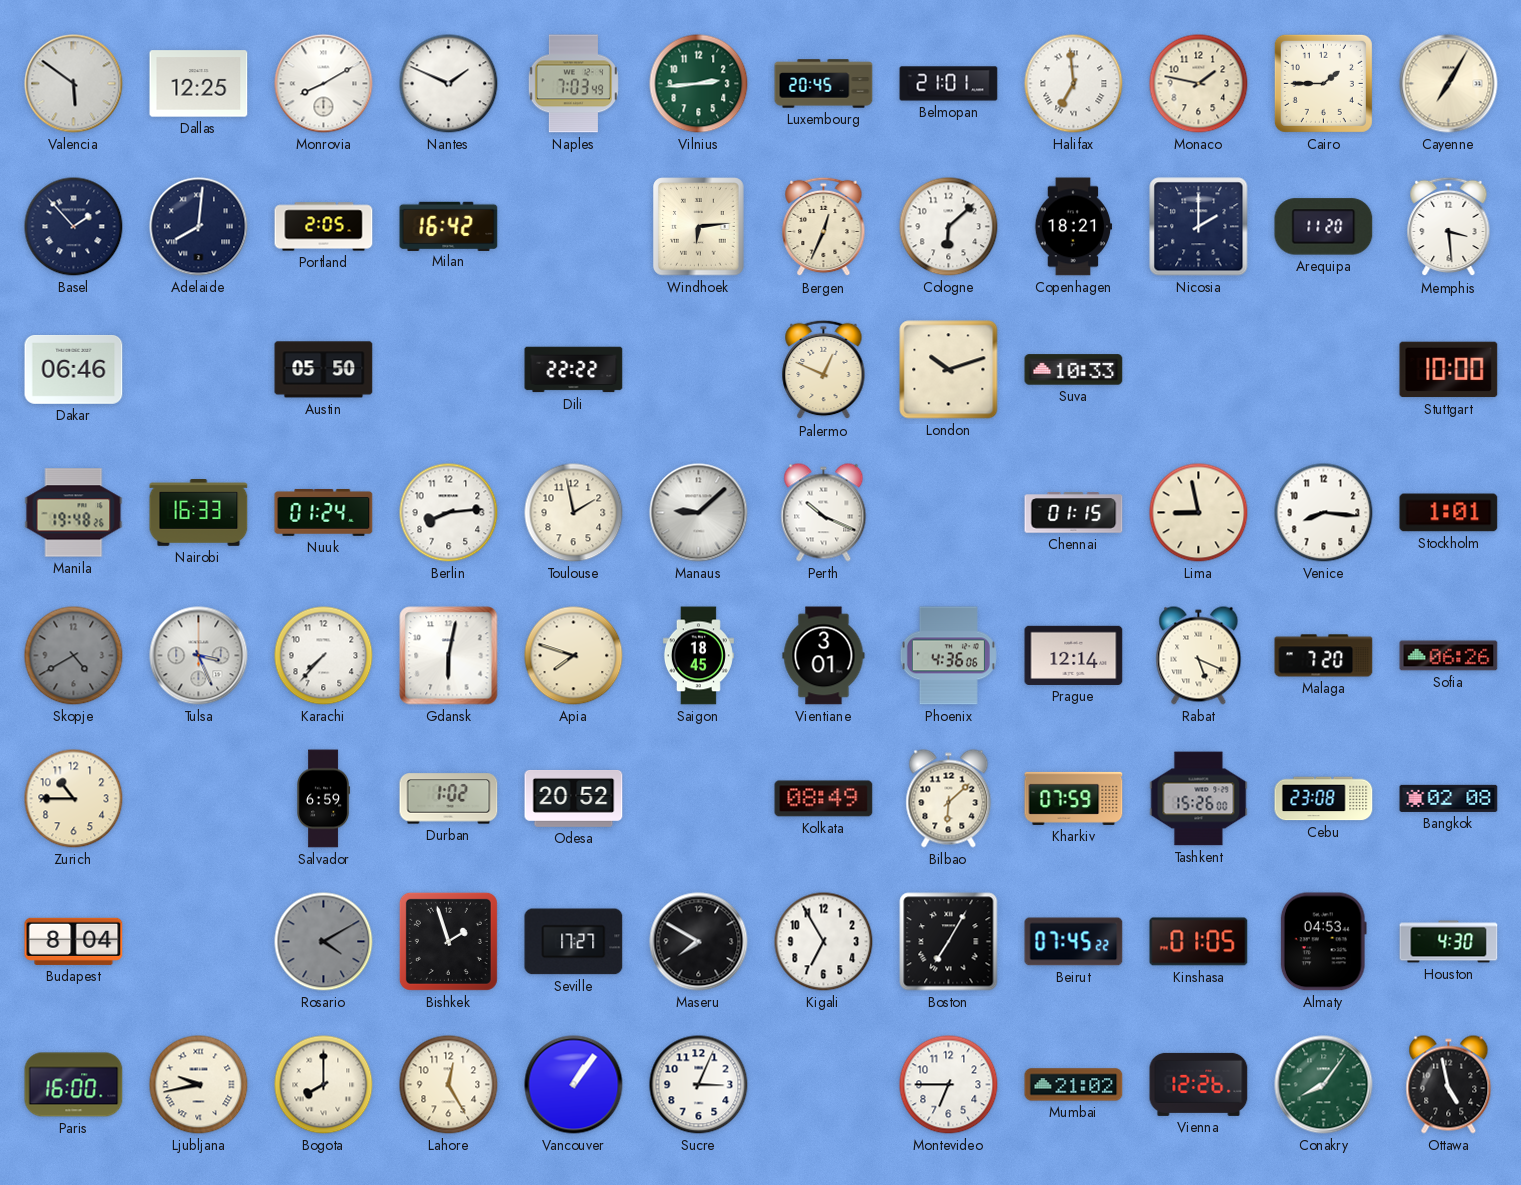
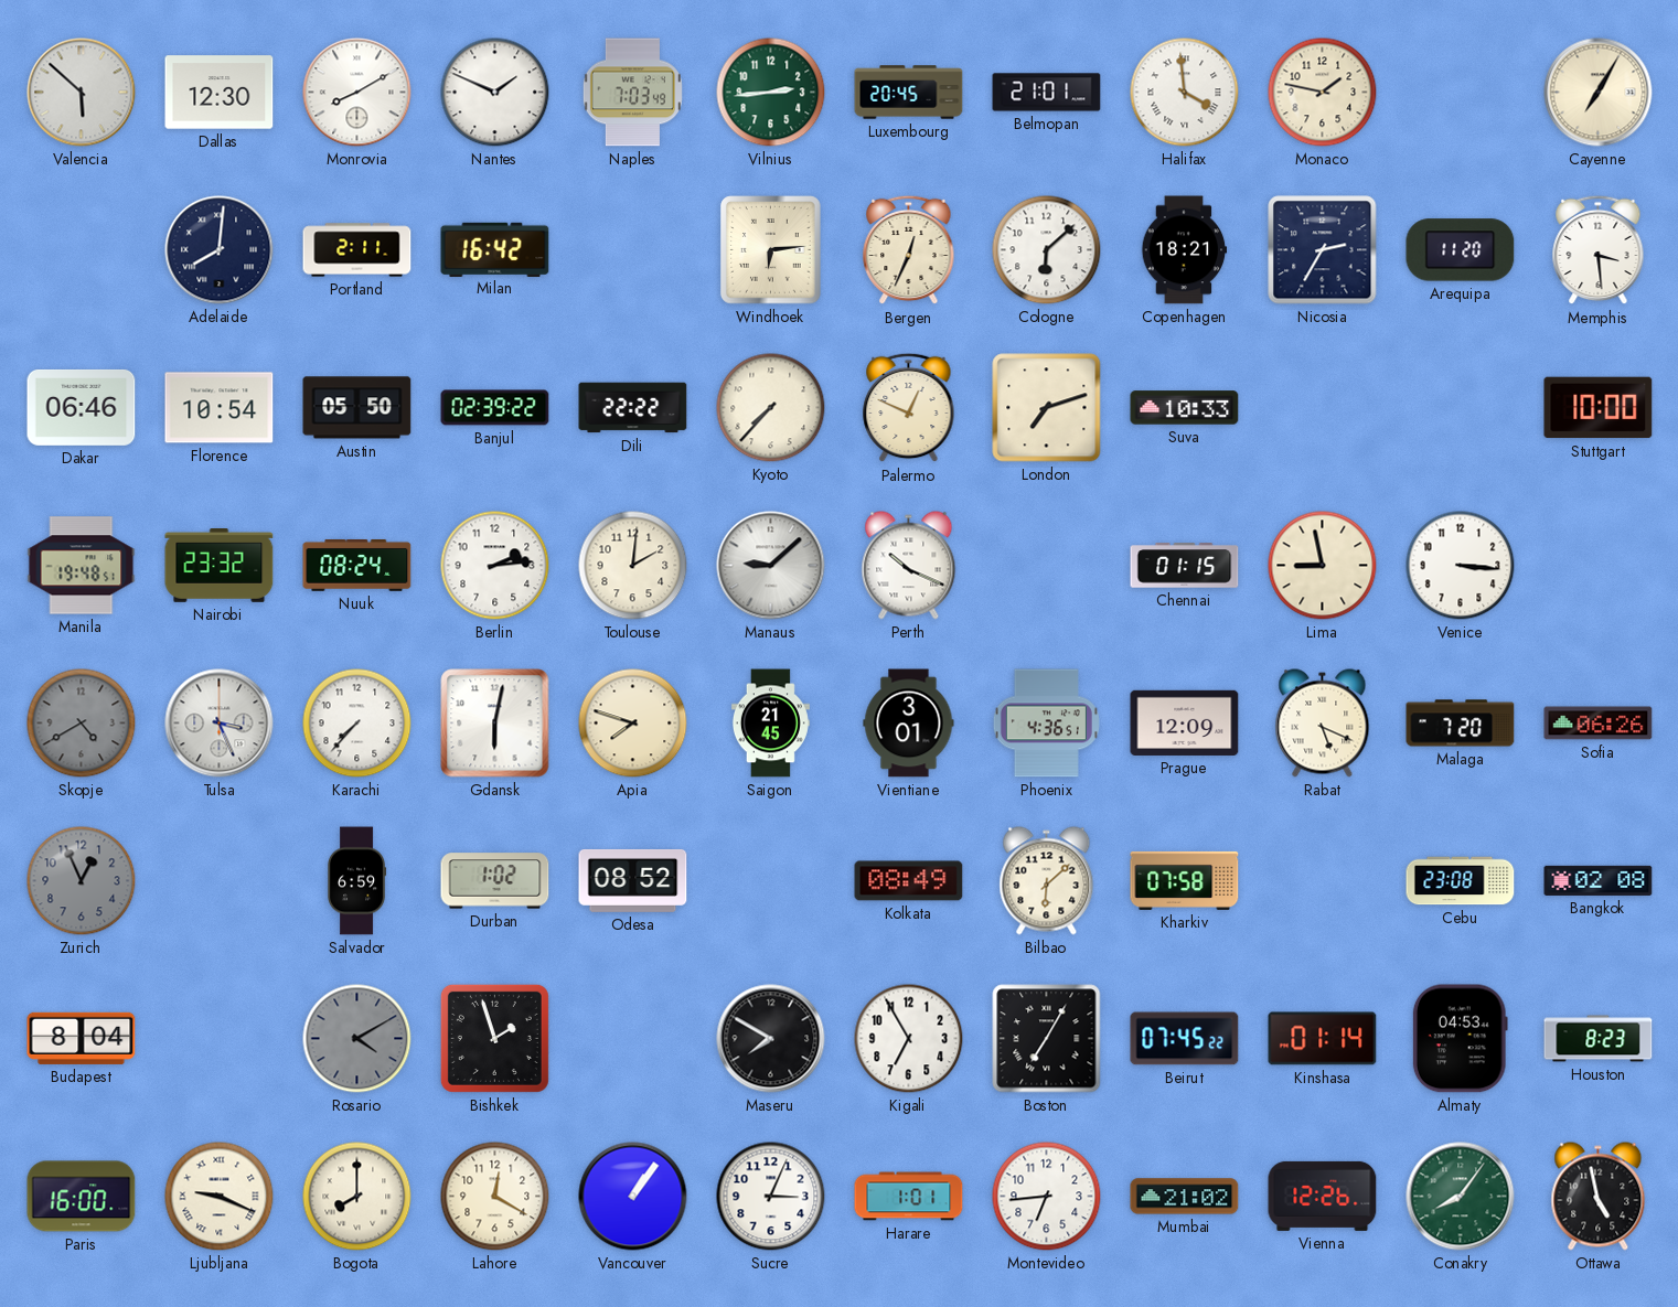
Valencia: 5:51 -> 5:52 (82, 93)
Dallas: 12:25 -> 12:30 (220, 93)
Halifax: 6:59 -> 3:59 (1185, 93)
Cairo: 1:45 -> none (1323, 83)
Basel: 1:53 -> none (74, 227)
Portland: 2:05 -> 2:11 (357, 250)
Nicosia: 2:00 -> 2:35 (1323, 250)
Florence: none -> 10:54 (220, 408)
Banjul: none -> 02:39 (495, 408)
Kyoto: none -> 7:37 (771, 408)
London: 10:12 -> 7:12 (1047, 408)
Manila: 19:48:26 -> 19:48:51 (82, 566)
Nairobi: 16:33 -> 23:32 (220, 566)
Nuuk: 01:24 -> 08:24 (357, 565)
Berlin: 8:14 -> 2:14 (495, 566)
Toulouse: 1:58 -> 2:01 (633, 566)
Venice: 8:16 -> 3:16 (1461, 566)
Stockholm: 1:01 -> none (1449, 513)
Saigon: 18:45 -> 21:45 (770, 724)
Phoenix: 4:36:06 -> 4:36:51 (1046, 724)
Prague: 12:14 -> 12:09 (1185, 722)
Zurich: 10:45 -> 12:56 (82, 881)
Zurich dial: cream -> grey (82, 881)
Odesa: 20:52 -> 08:52 (633, 880)
Kharkiv: 07:59 -> 07:58 (1185, 880)
Tashkent: 15:26 -> none (1199, 799)
Seville: 17:27 -> none (574, 942)
Kinshasa: 01:05 -> 01:14 (1323, 1039)
Houston: 4:30 -> 8:23 (1599, 1039)
Ljubljana: 9:43 -> 9:19 (220, 1197)
Lahore: 12:25 -> 12:20 (495, 1197)
Harare: none -> 1:01 (909, 1197)
Montevideo: 6:45 -> 6:44 (1047, 1197)
